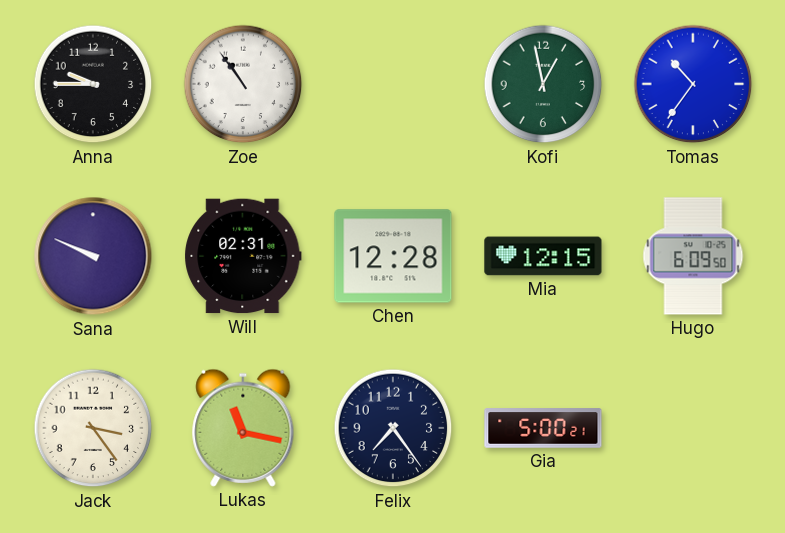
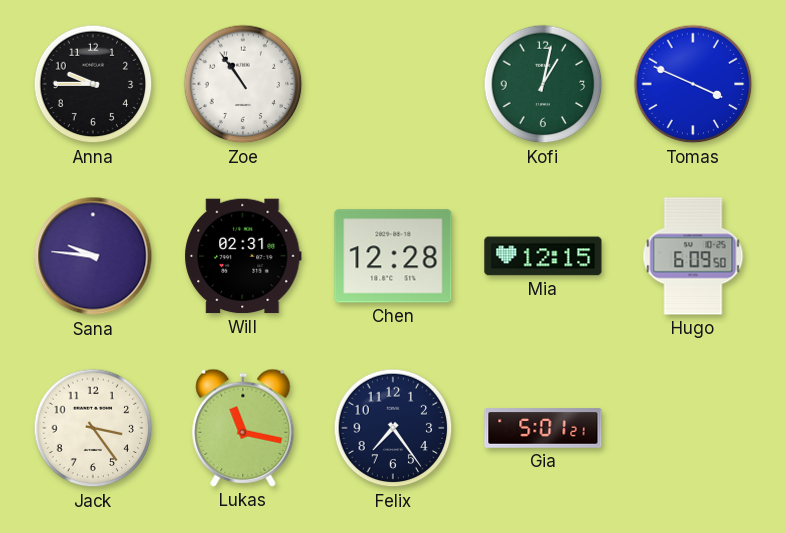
Kofi: 12:58 -> 1:02 (543, 84)
Tomas: 10:36 -> 3:49 (693, 84)
Sana: 9:49 -> 9:46 (93, 256)
Gia: 5:00 -> 5:01 (543, 428)
